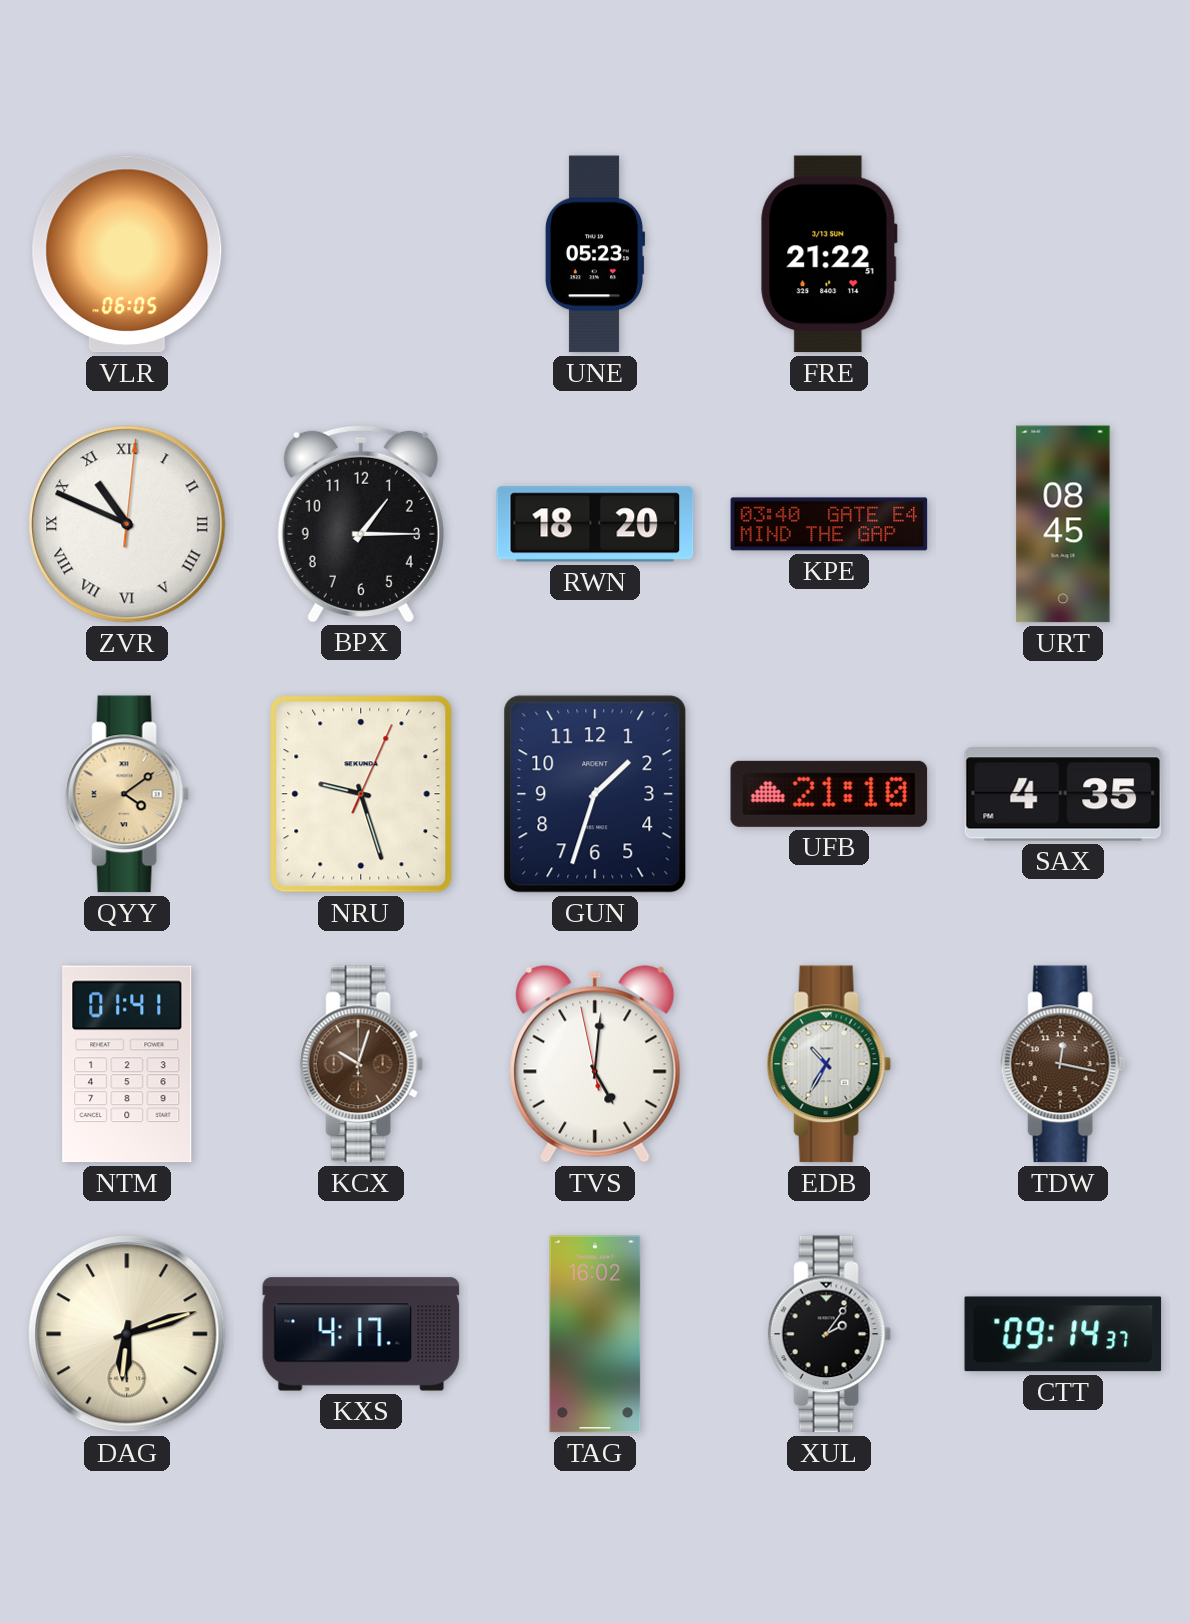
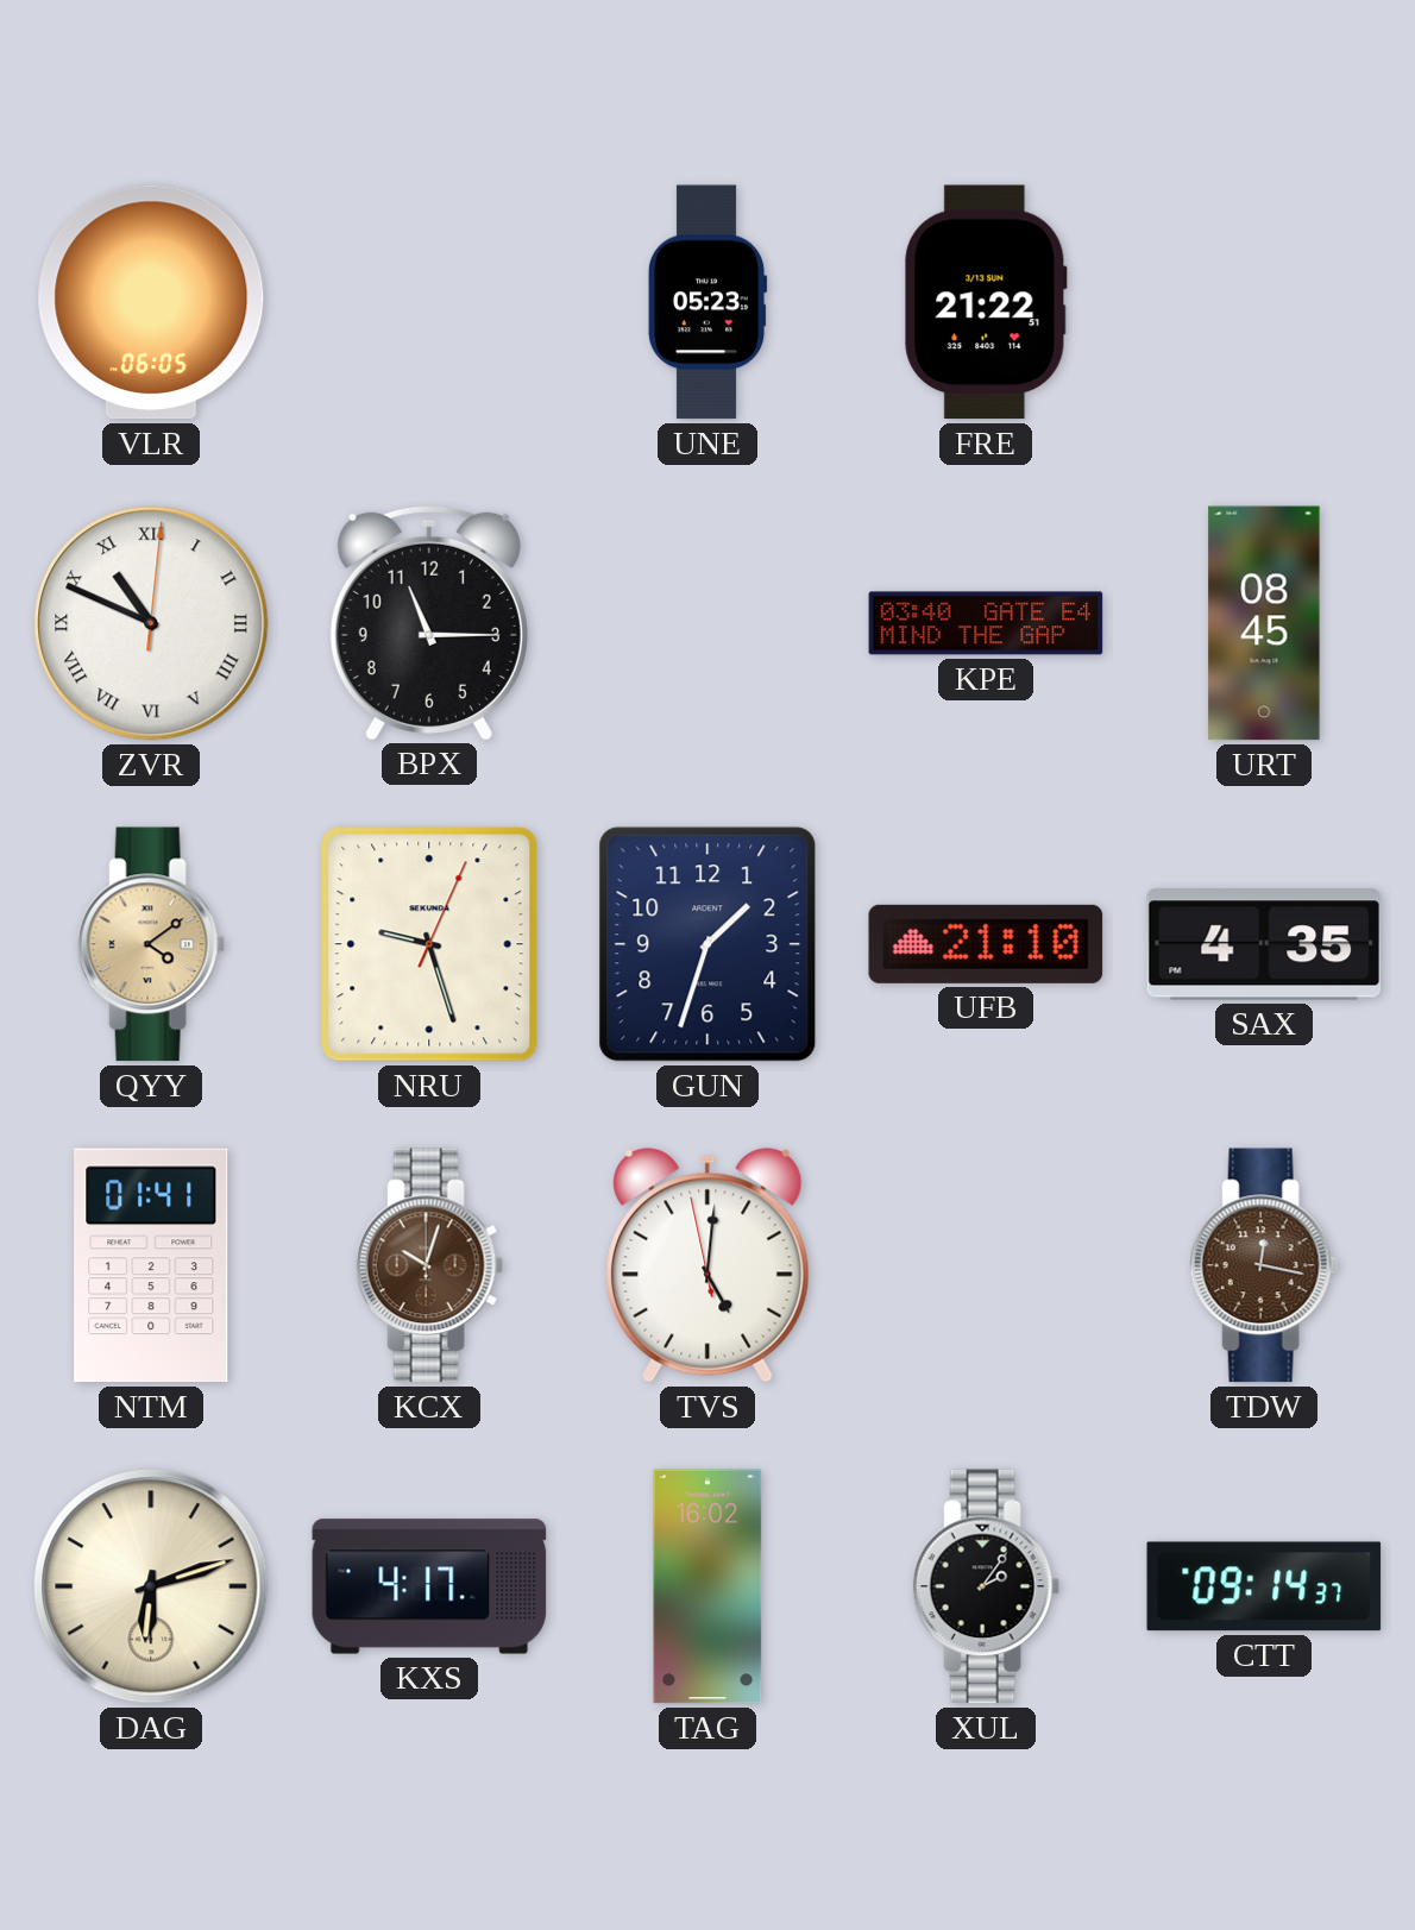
BPX: 1:15 -> 11:15 (429, 622)
RWN: 18:20 -> none (595, 524)
EDB: 10:35 -> none (829, 1064)
